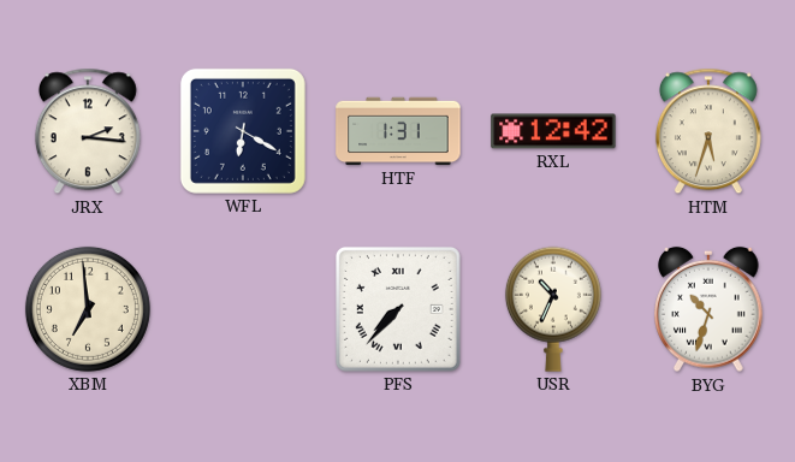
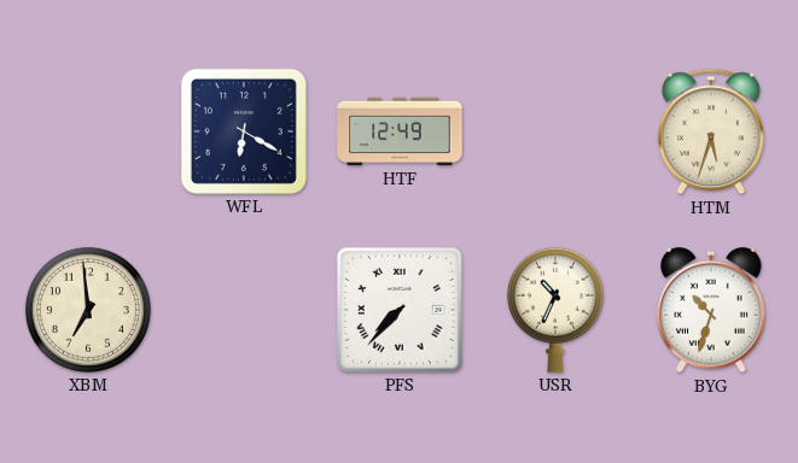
JRX: 2:16 -> none (88, 131)
HTF: 1:31 -> 12:49 (400, 131)
RXL: 12:42 -> none (553, 131)
